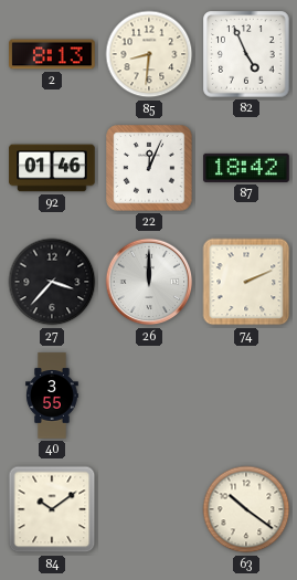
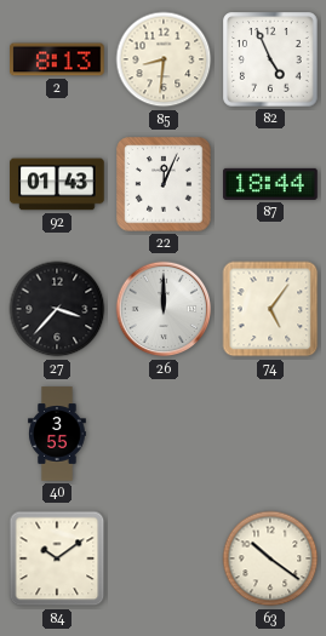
92: 01:46 -> 01:43 (57, 184)
87: 18:42 -> 18:44 (270, 184)
74: 2:11 -> 5:06 (270, 309)
